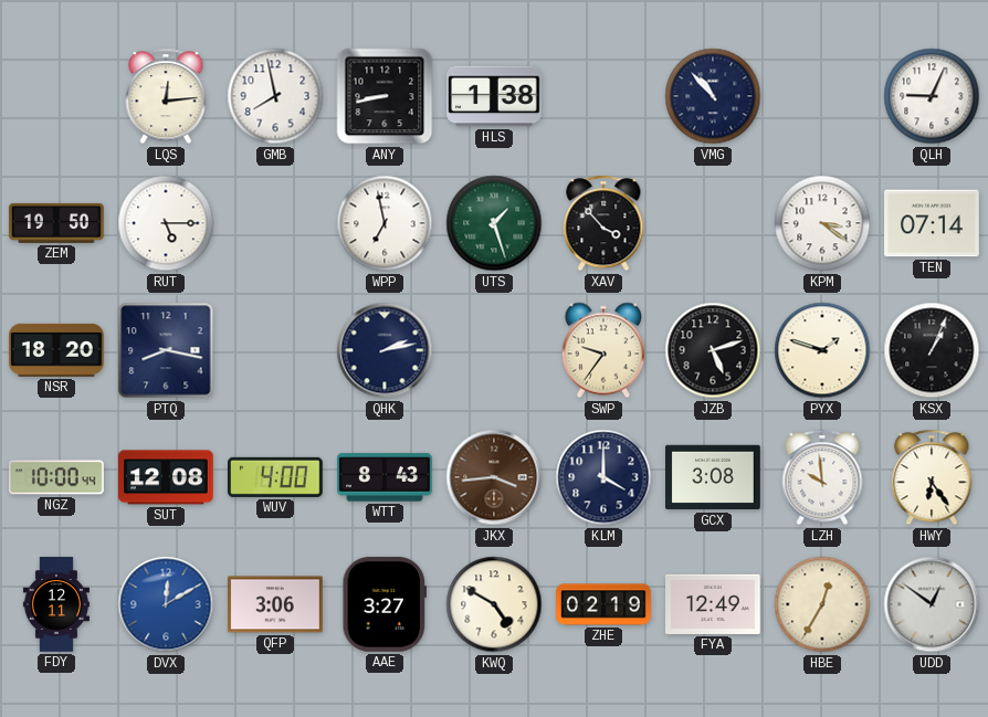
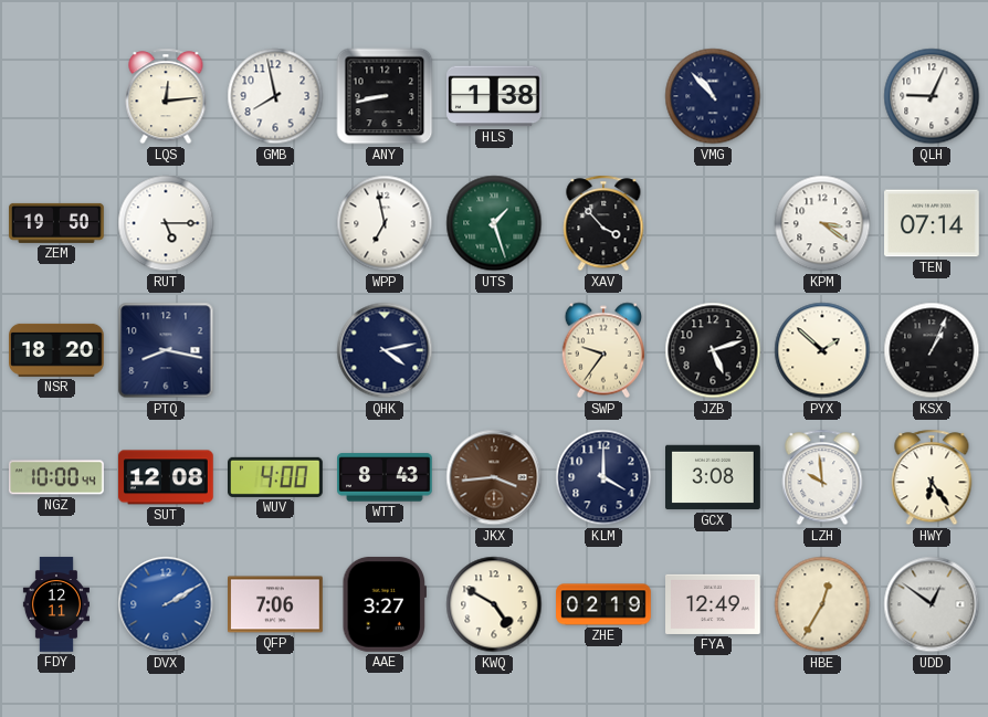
QHK: 2:13 -> 4:13 (385, 350)
PYX: 1:48 -> 1:52 (822, 350)
DVX: 12:10 -> 2:10 (166, 604)
QFP: 3:06 -> 7:06 (276, 604)
